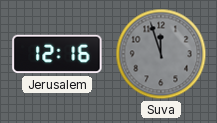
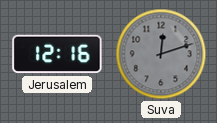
Suva: 11:57 -> 12:12 (161, 54)
